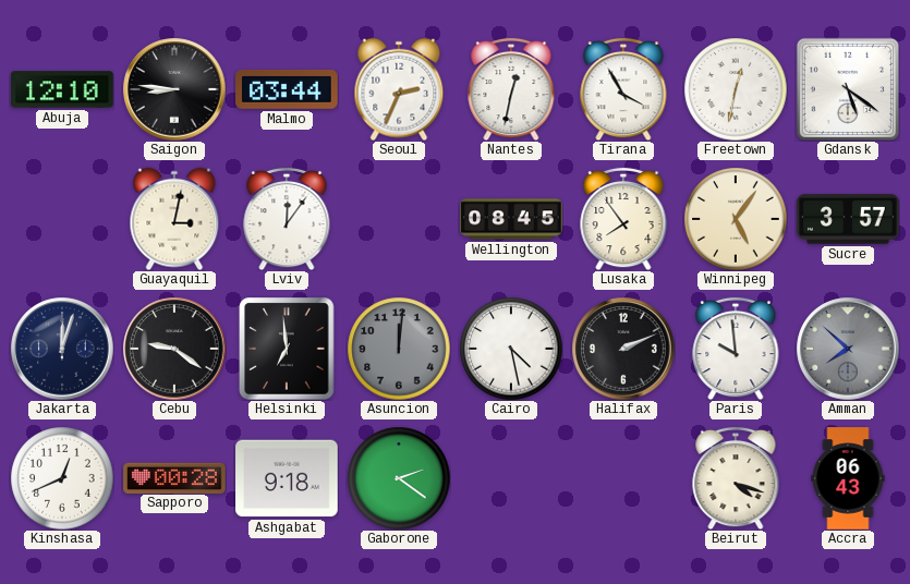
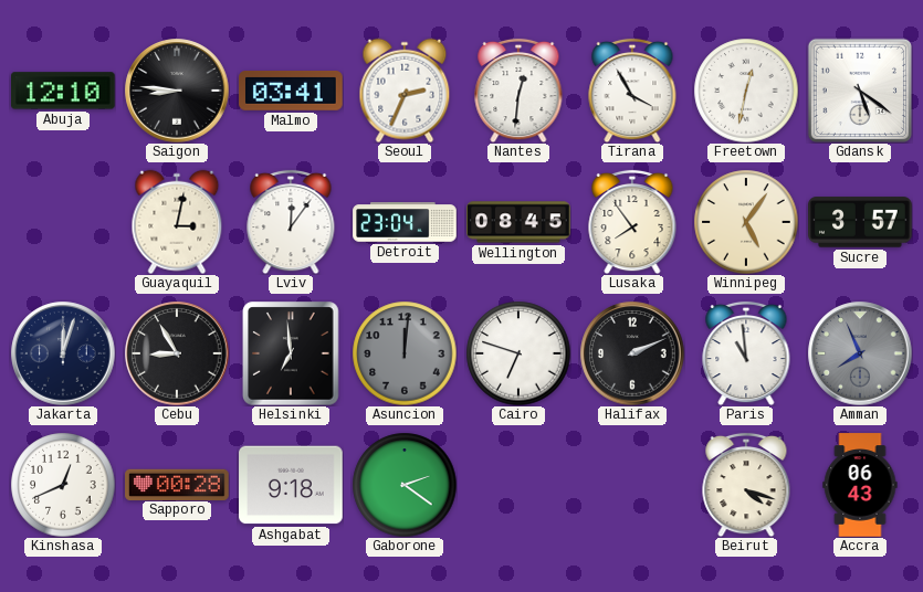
Malmo: 03:44 -> 03:41 (291, 91)
Nantes: 12:32 -> 12:31 (518, 91)
Detroit: none -> 23:04 (405, 222)
Cebu: 9:21 -> 8:55 (177, 353)
Cairo: 4:28 -> 6:48 (518, 353)
Paris: 9:59 -> 10:59 (746, 353)
Amman: 7:52 -> 7:56 (860, 353)
